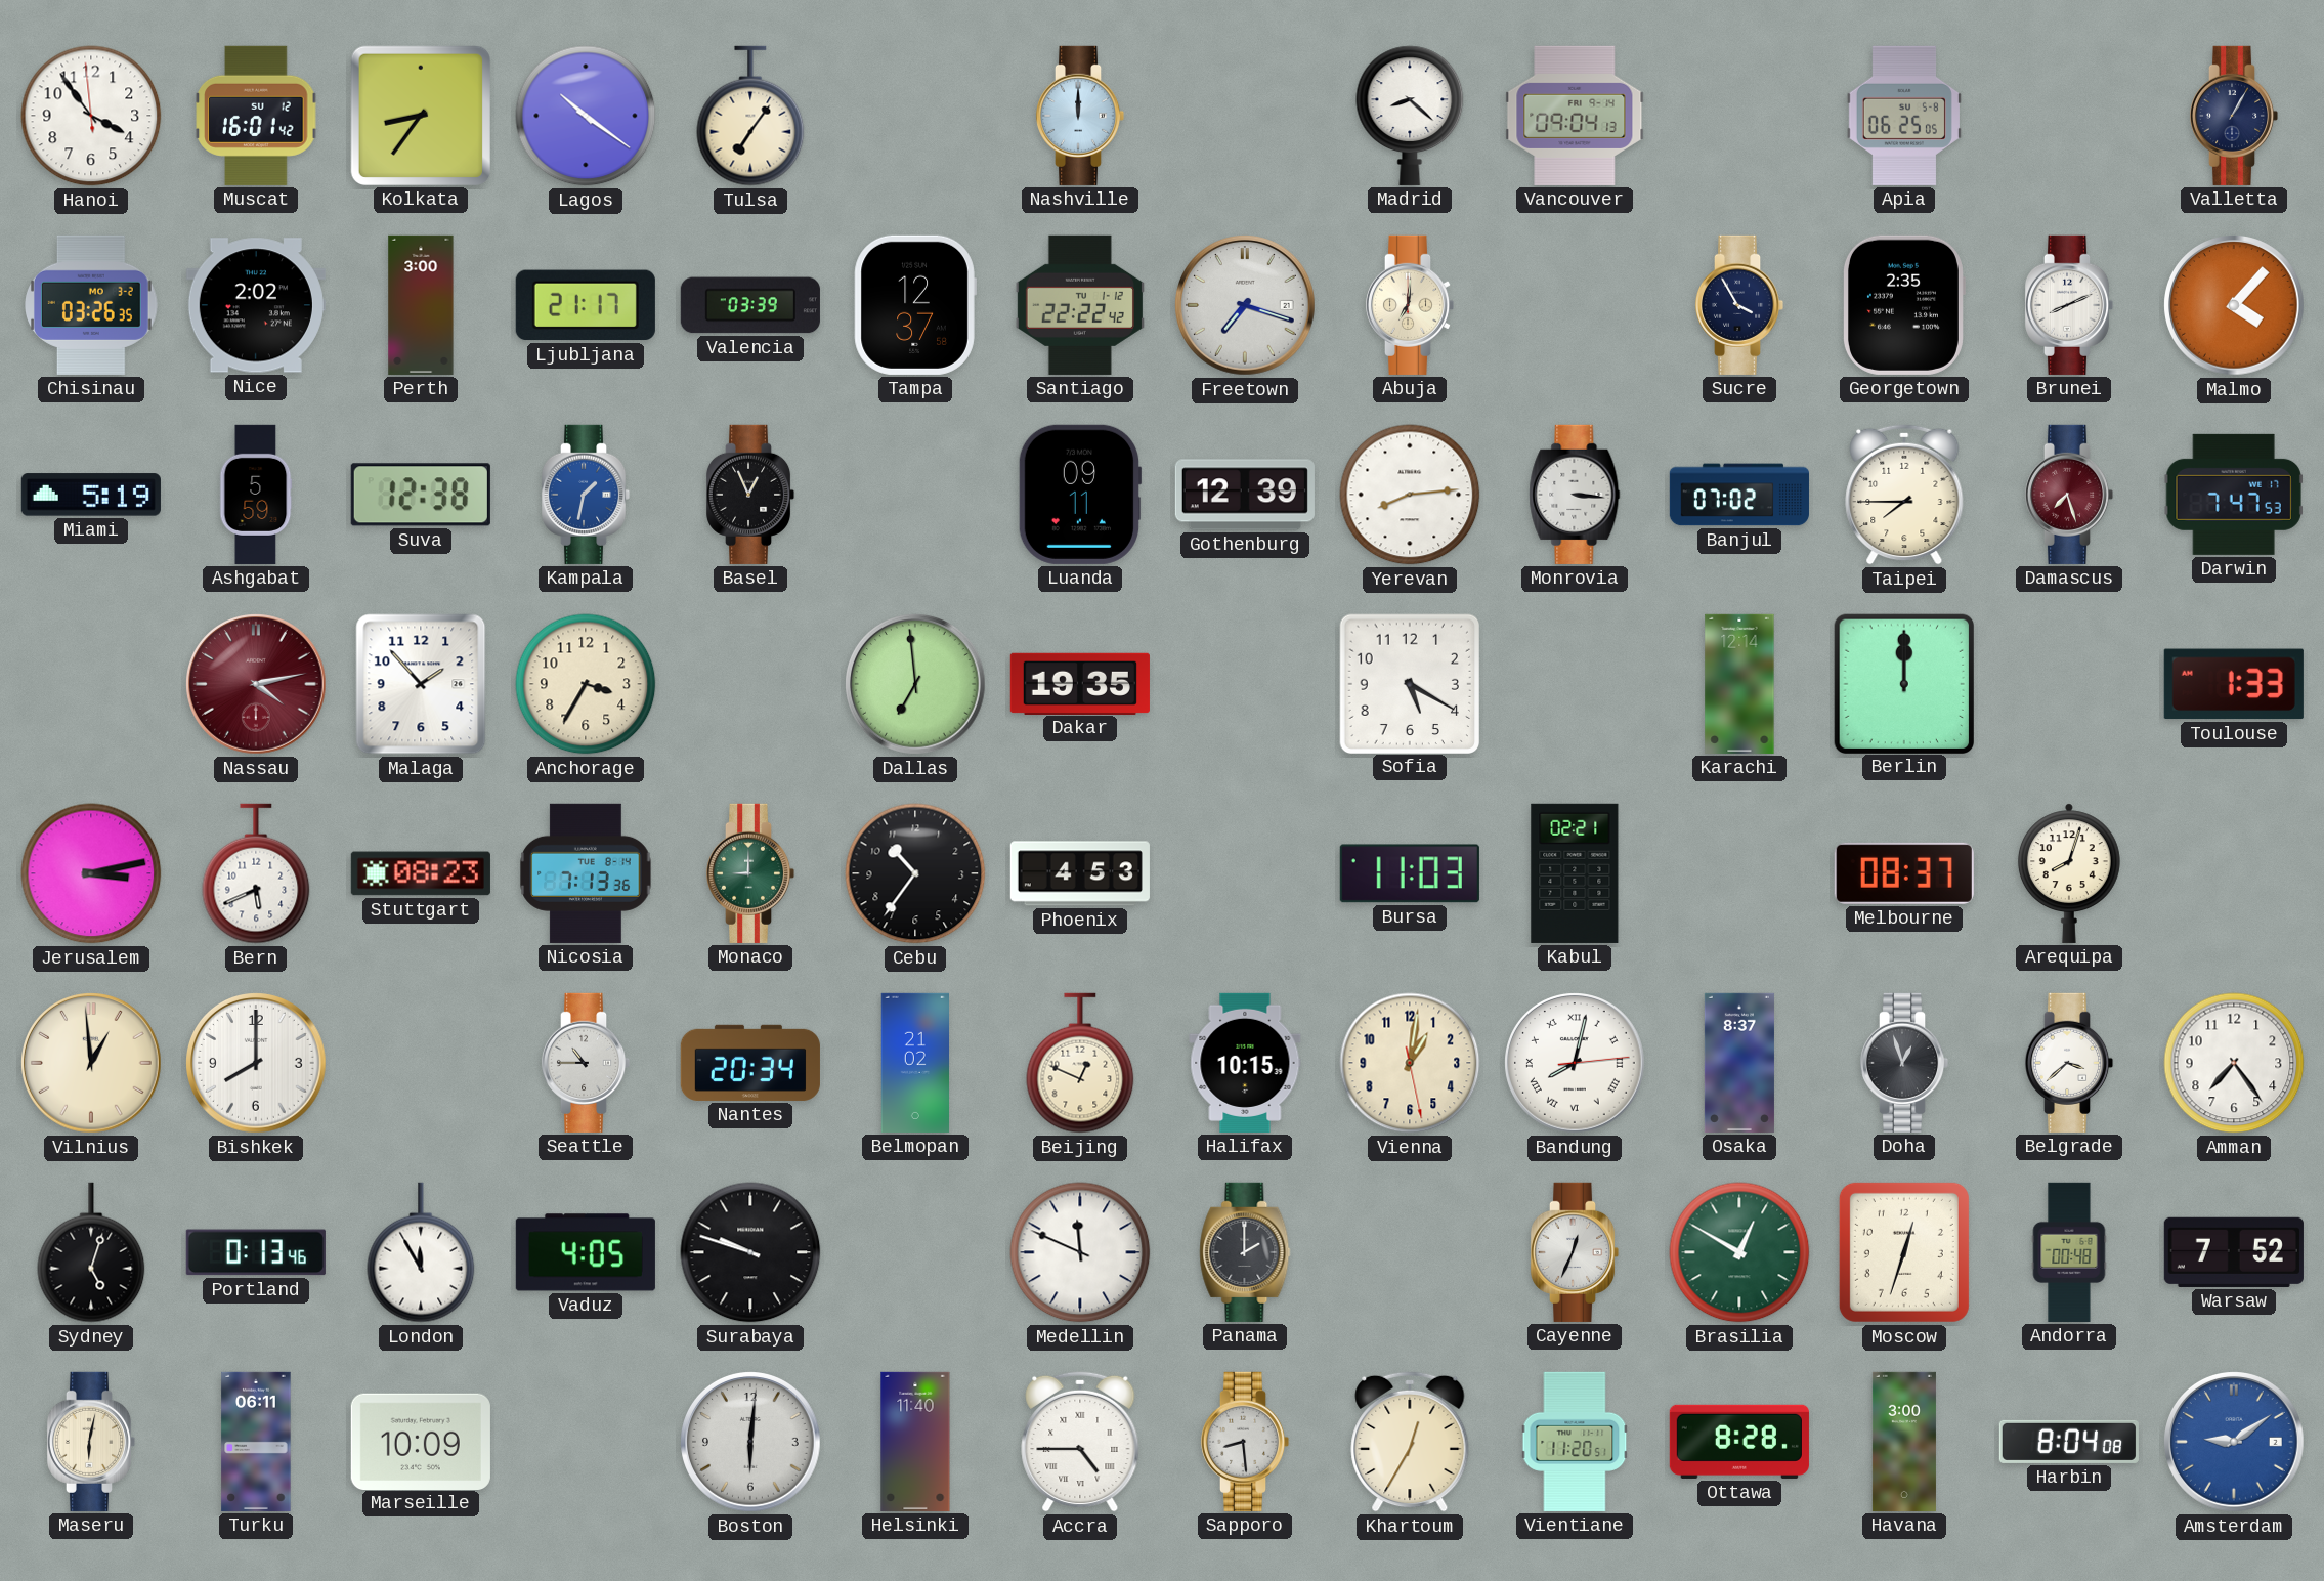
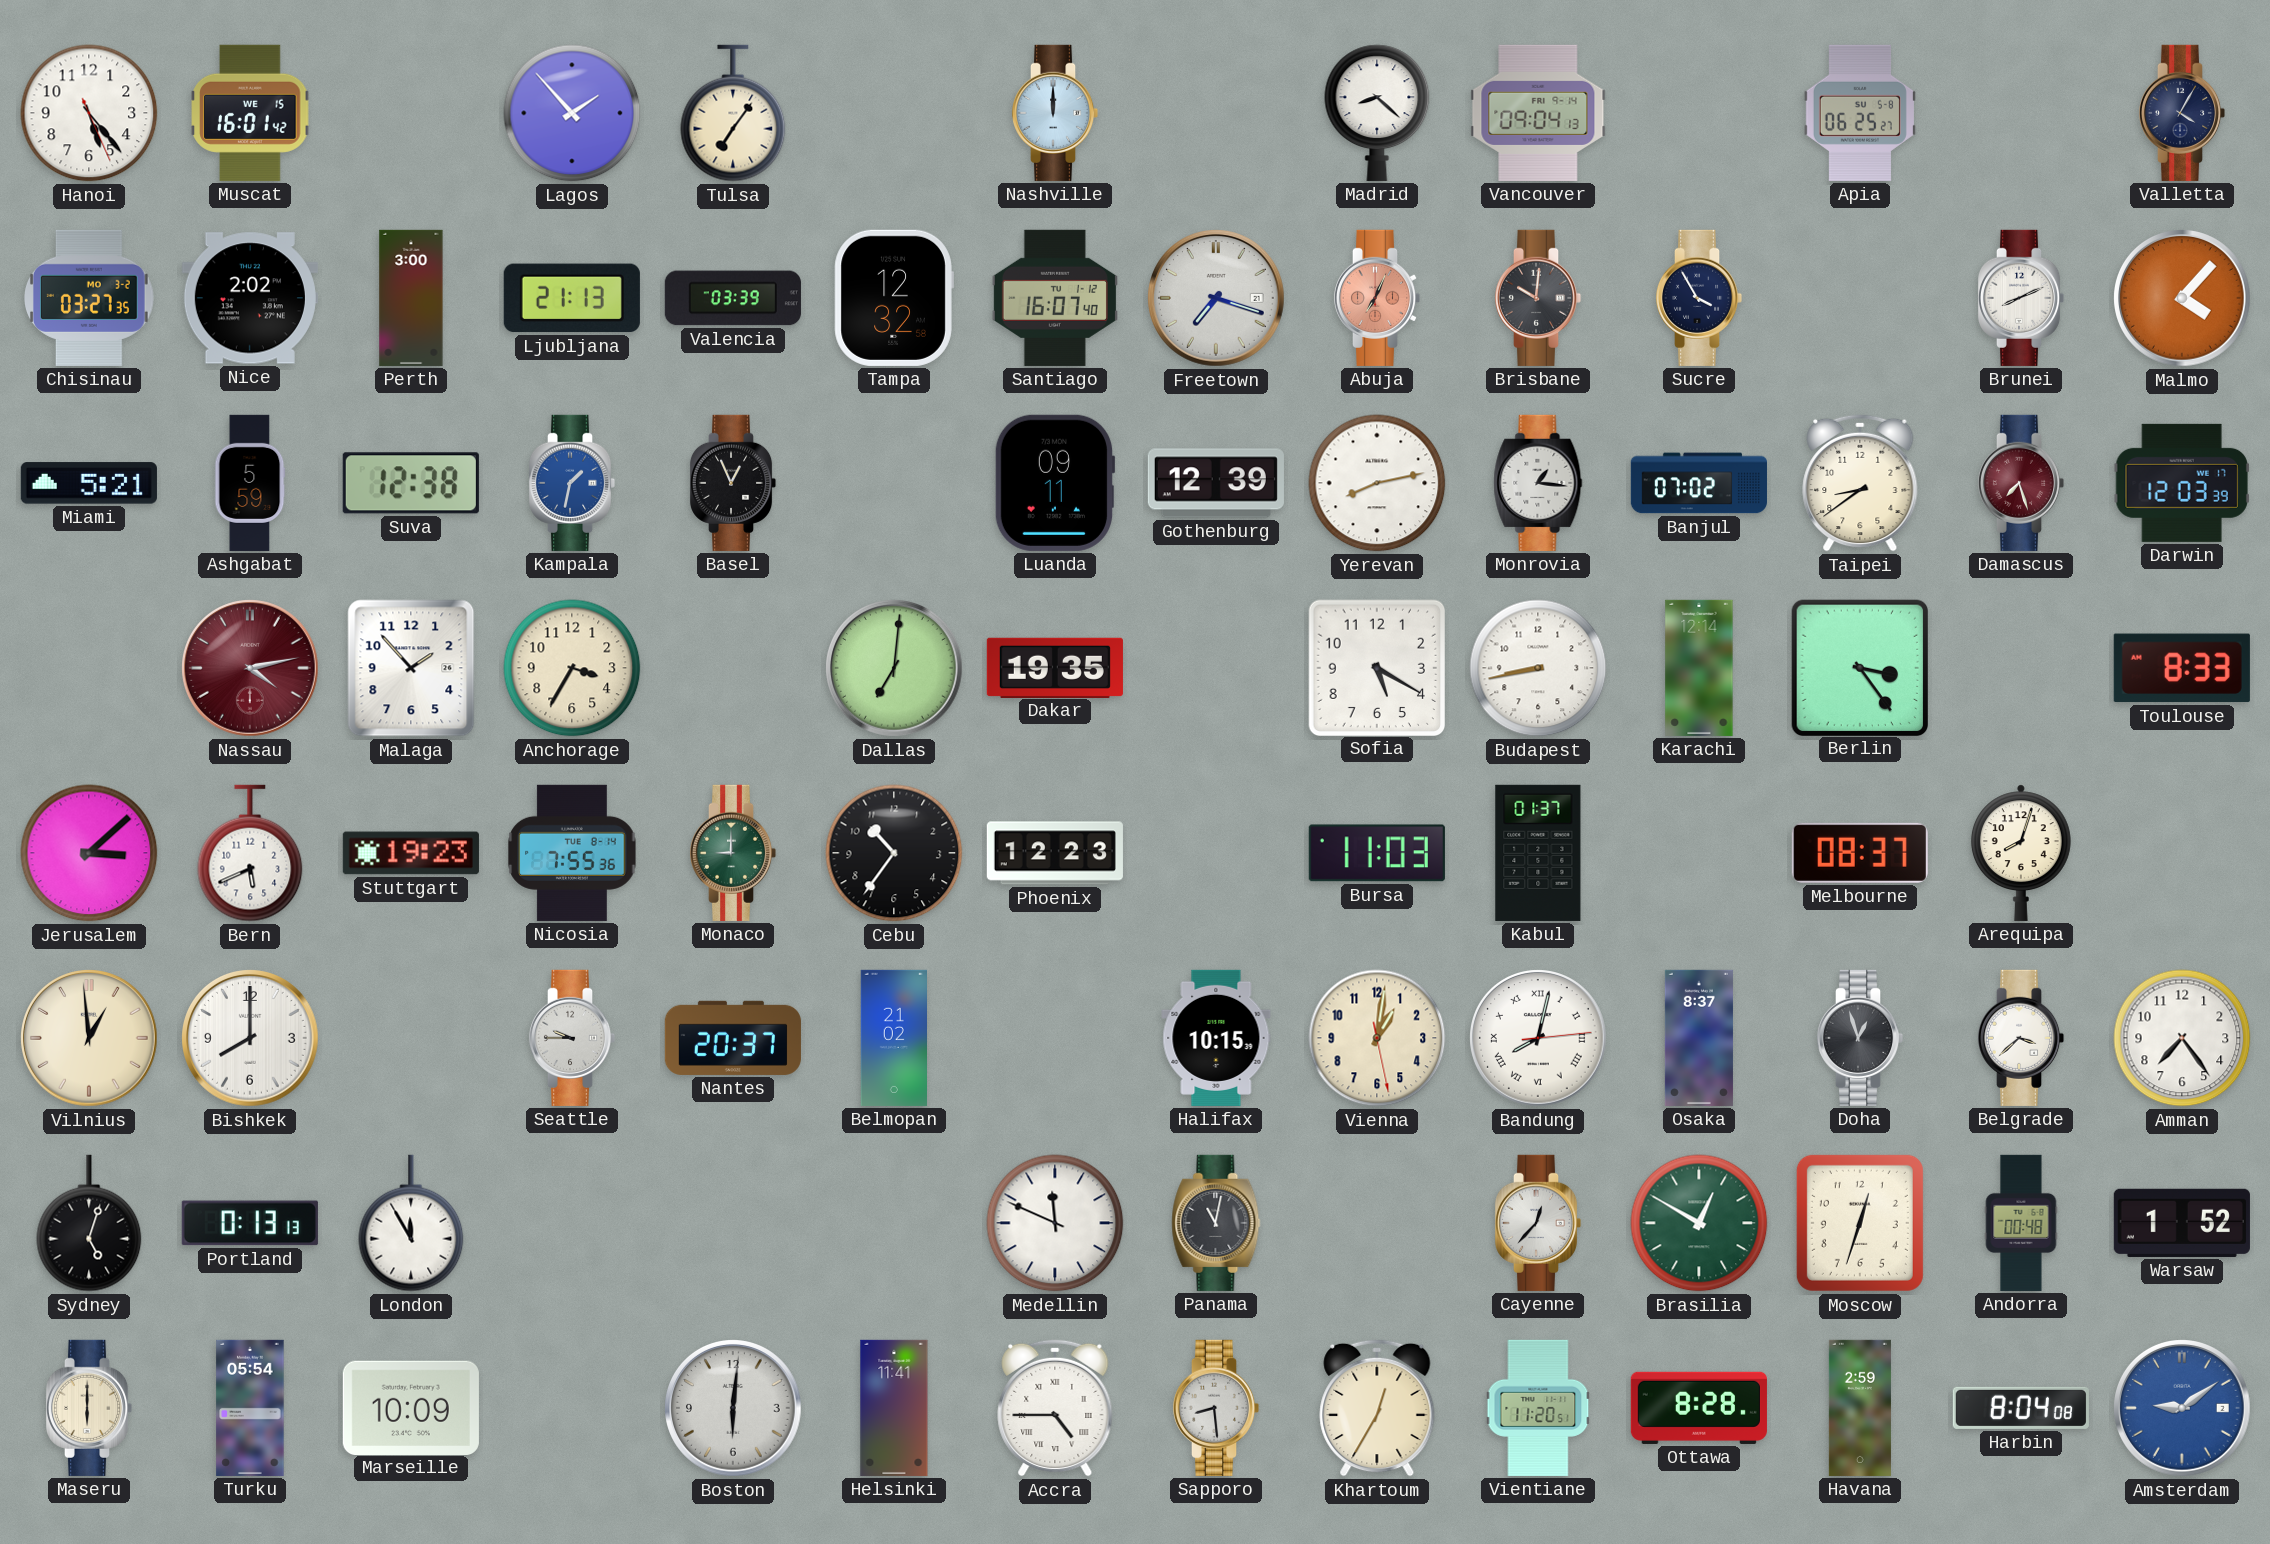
Hanoi: 3:53 -> 5:23 (89, 113)
Muscat date: SU 12 -> WE 15 (250, 113)
Kolkata: 8:36 -> none (421, 116)
Lagos: 10:21 -> 1:53 (572, 113)
Apia: 06:25:05 -> 06:25:27 (1860, 113)
Valletta: 1:05 -> 4:05 (2182, 113)
Chisinau: 03:26 -> 03:27 (90, 298)
Ljubljana: 21:17 -> 21:13 (572, 298)
Tampa: 12:37 -> 12:32 (894, 298)
Santiago: 22:22 -> 16:07 (1055, 298)
Abuja: 7:01 -> 7:04 (1377, 298)
Abuja dial: cream -> salmon (1377, 298)
Brisbane: none -> 10:01 (1538, 298)
Georgetown: 2:35 -> none (1903, 305)
Miami: 5:19 -> 5:21 (89, 483)
Yerevan: 8:14 -> 8:13 (1377, 483)
Monrovia: 3:16 -> 1:16 (1538, 483)
Taipei: 7:45 -> 8:39 (1860, 483)
Darwin: 7:47 -> 12:03 (2182, 483)
Dallas: 6:59 -> 7:01 (895, 669)
Budapest: none -> 8:43 (1538, 668)
Berlin: 12:00 -> 3:24 (1859, 667)
Toulouse: 1:33 -> 8:33 (2182, 668)
Jerusalem: 3:13 -> 3:08 (89, 853)
Stuttgart: 08:23 -> 19:23 (411, 853)
Nicosia: 7:13 -> 7:55 (572, 853)
Phoenix: 4:53 -> 12:23 (1055, 853)
Kabul: 02:21 -> 01:37 (1538, 853)
Seattle: 10:45 -> 9:45 (572, 1038)
Nantes: 20:34 -> 20:37 (733, 1038)
Beijing: 12:49 -> none (1080, 1063)
Portland: 0:13:46 -> 0:13:13 (250, 1223)
Vaduz: 4:05 -> none (586, 1252)
Surabaya: 9:48 -> none (750, 1252)
Panama: 2:00 -> 11:02 (1216, 1223)
Cayenne: 12:34 -> 12:37 (1538, 1223)
Warsaw: 7:52 -> 1:52 (2182, 1223)
Maseru: 6:02 -> 6:00 (89, 1408)
Turku: 06:11 -> 05:54 (250, 1408)
Helsinki: 11:40 -> 11:41 (894, 1408)
Havana: 3:00 -> 2:59 (1860, 1408)
